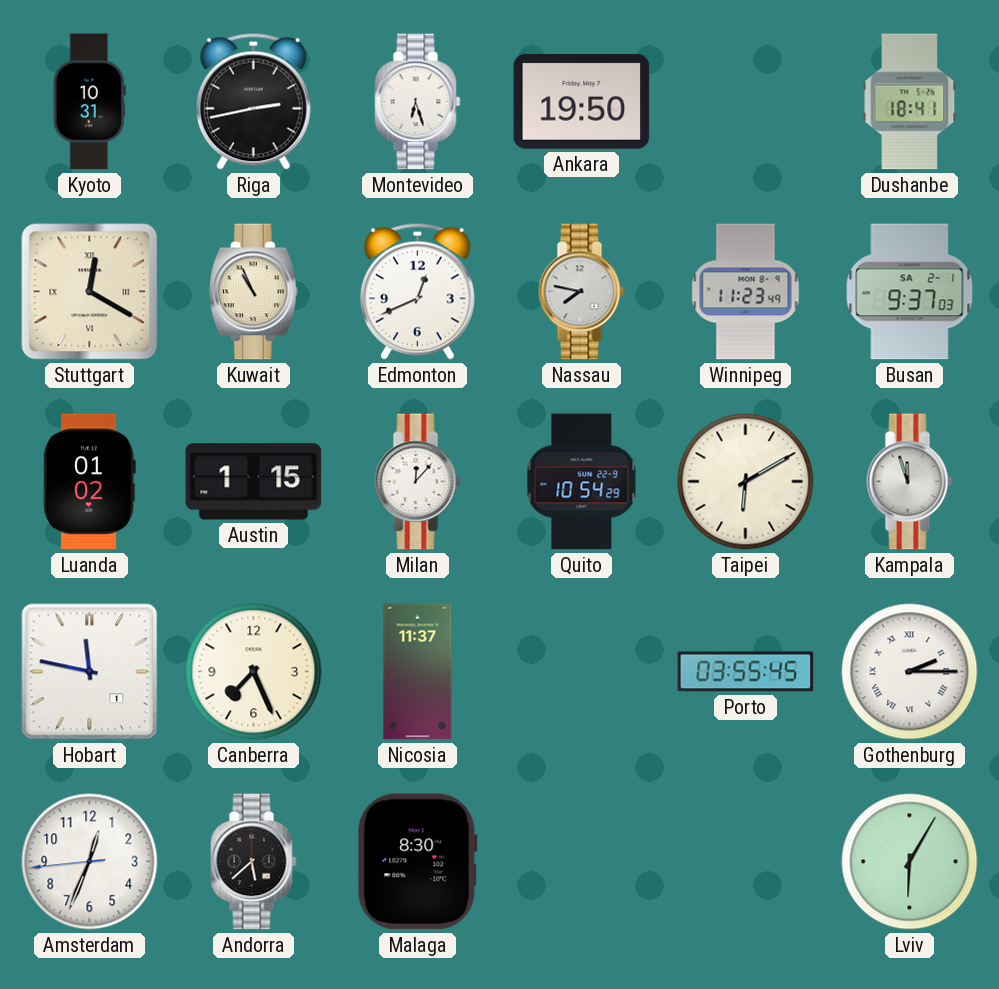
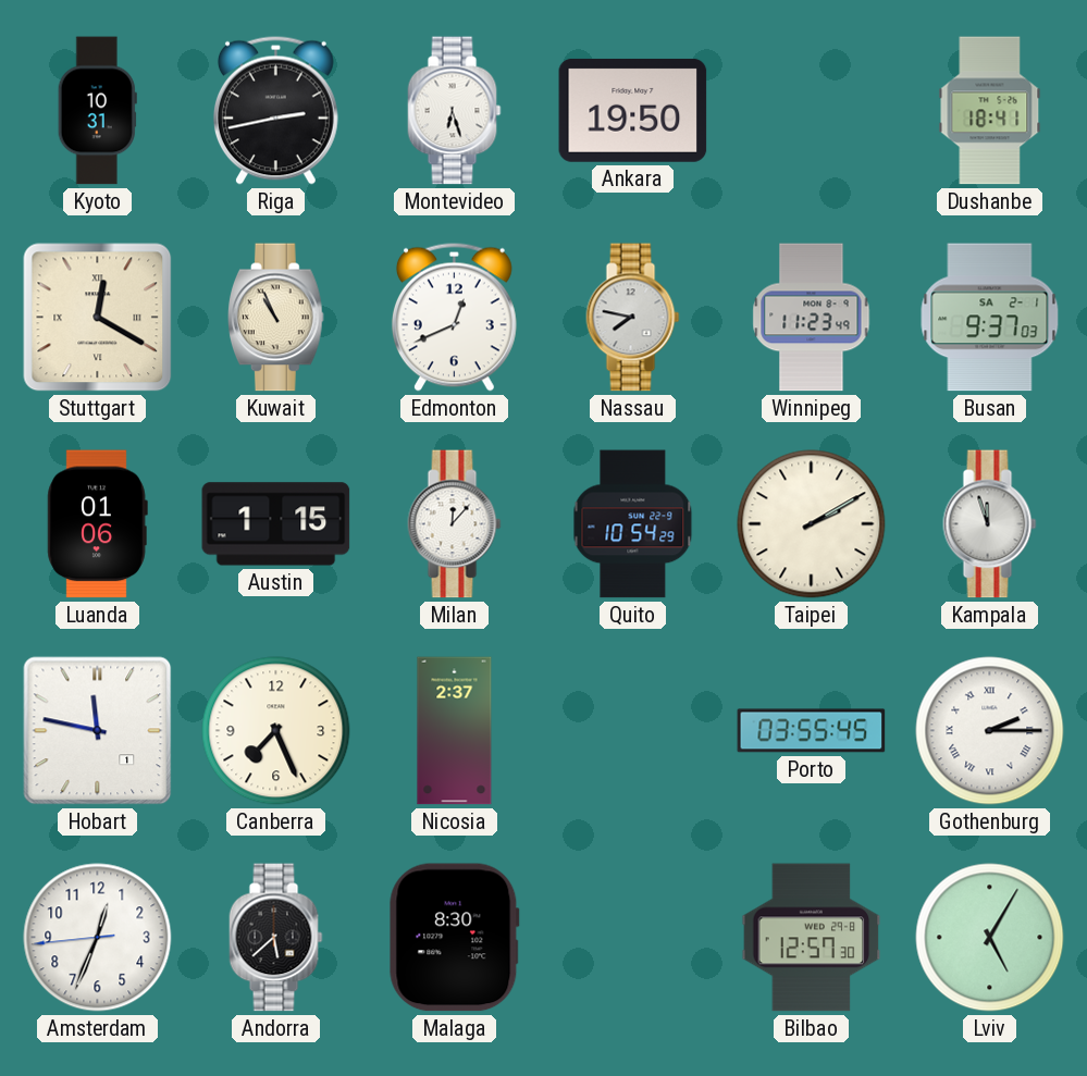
Luanda: 01:02 -> 01:06 (97, 524)
Taipei: 6:10 -> 2:10 (812, 524)
Nicosia: 11:37 -> 2:37 (455, 731)
Bilbao: none -> 12:57 (812, 938)
Lviv: 6:05 -> 5:05 (990, 938)
